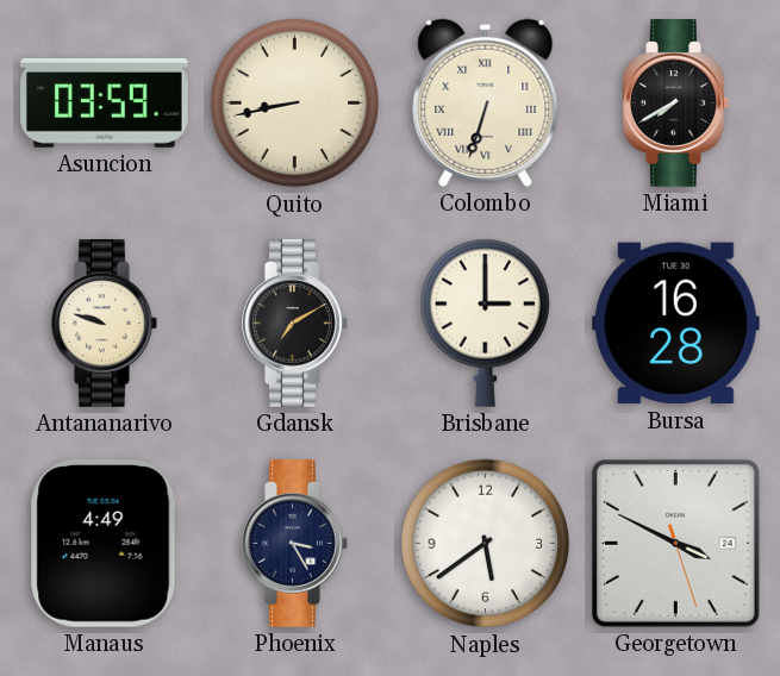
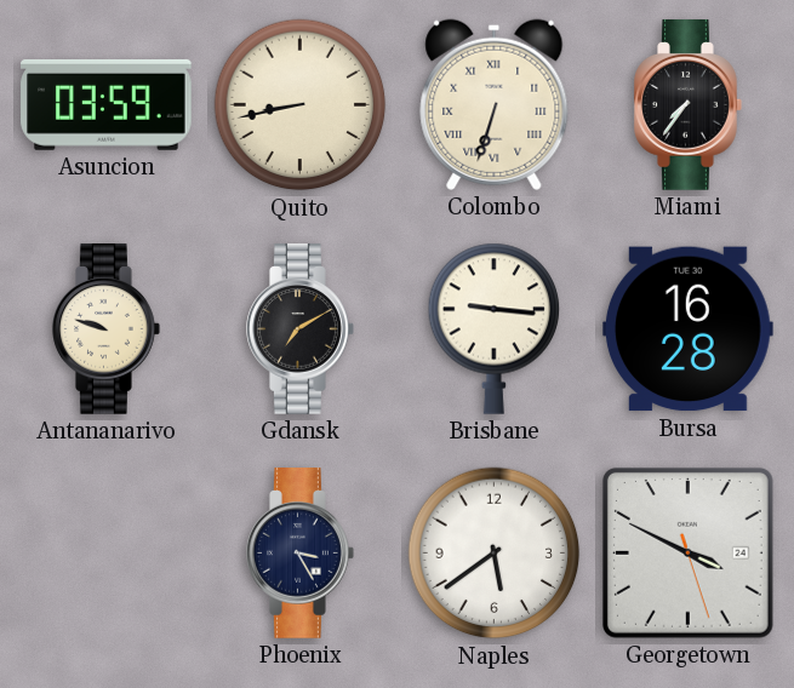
Miami: 7:40 -> 7:36 (689, 105)
Brisbane: 3:00 -> 9:16 (495, 328)
Manaus: 4:49 -> none (104, 543)
